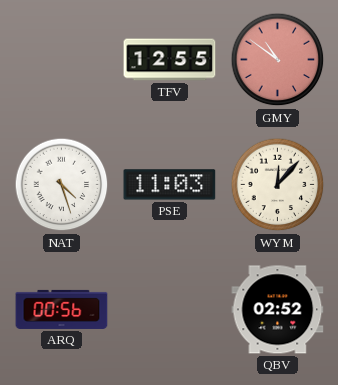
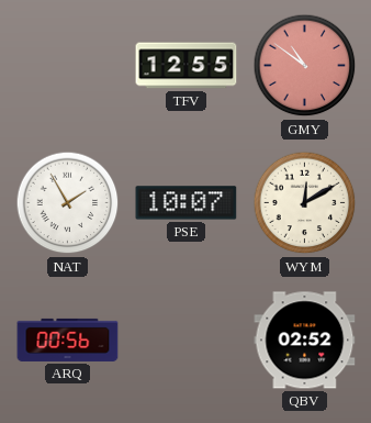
NAT: 4:27 -> 1:55 (68, 203)
PSE: 11:03 -> 10:07 (187, 203)
WYM: 12:07 -> 12:10 (305, 203)
